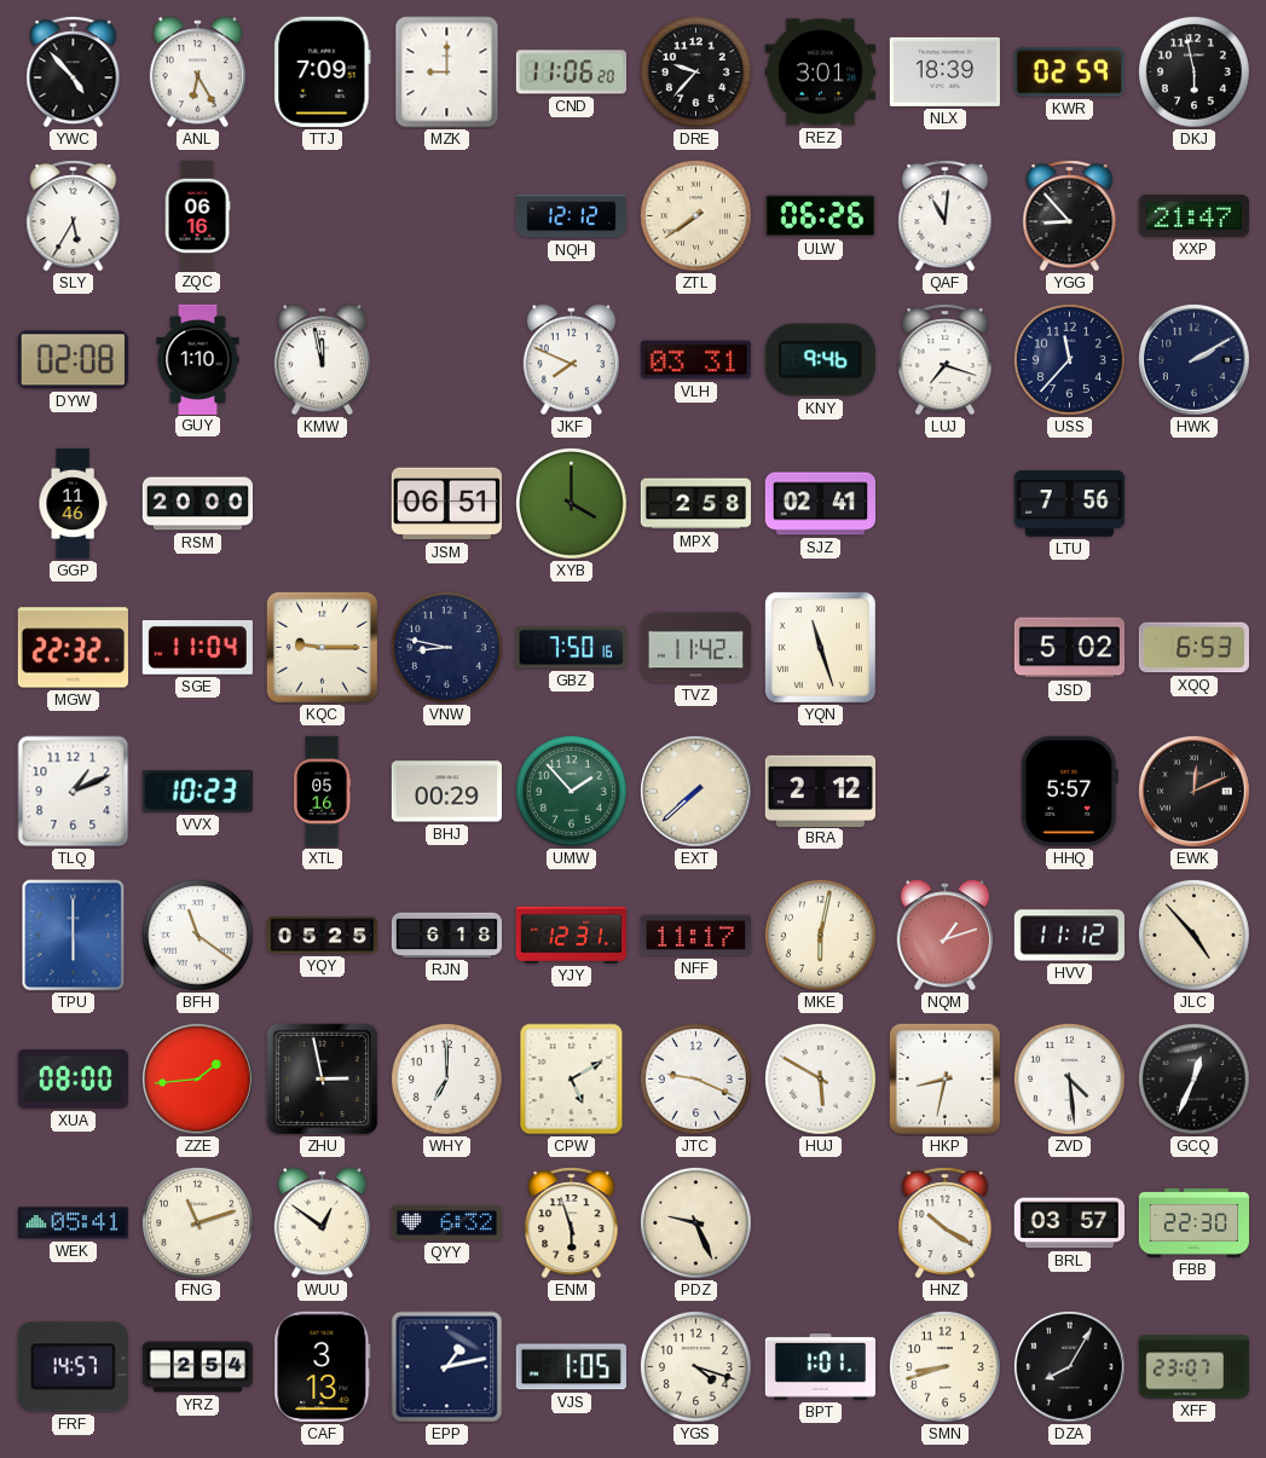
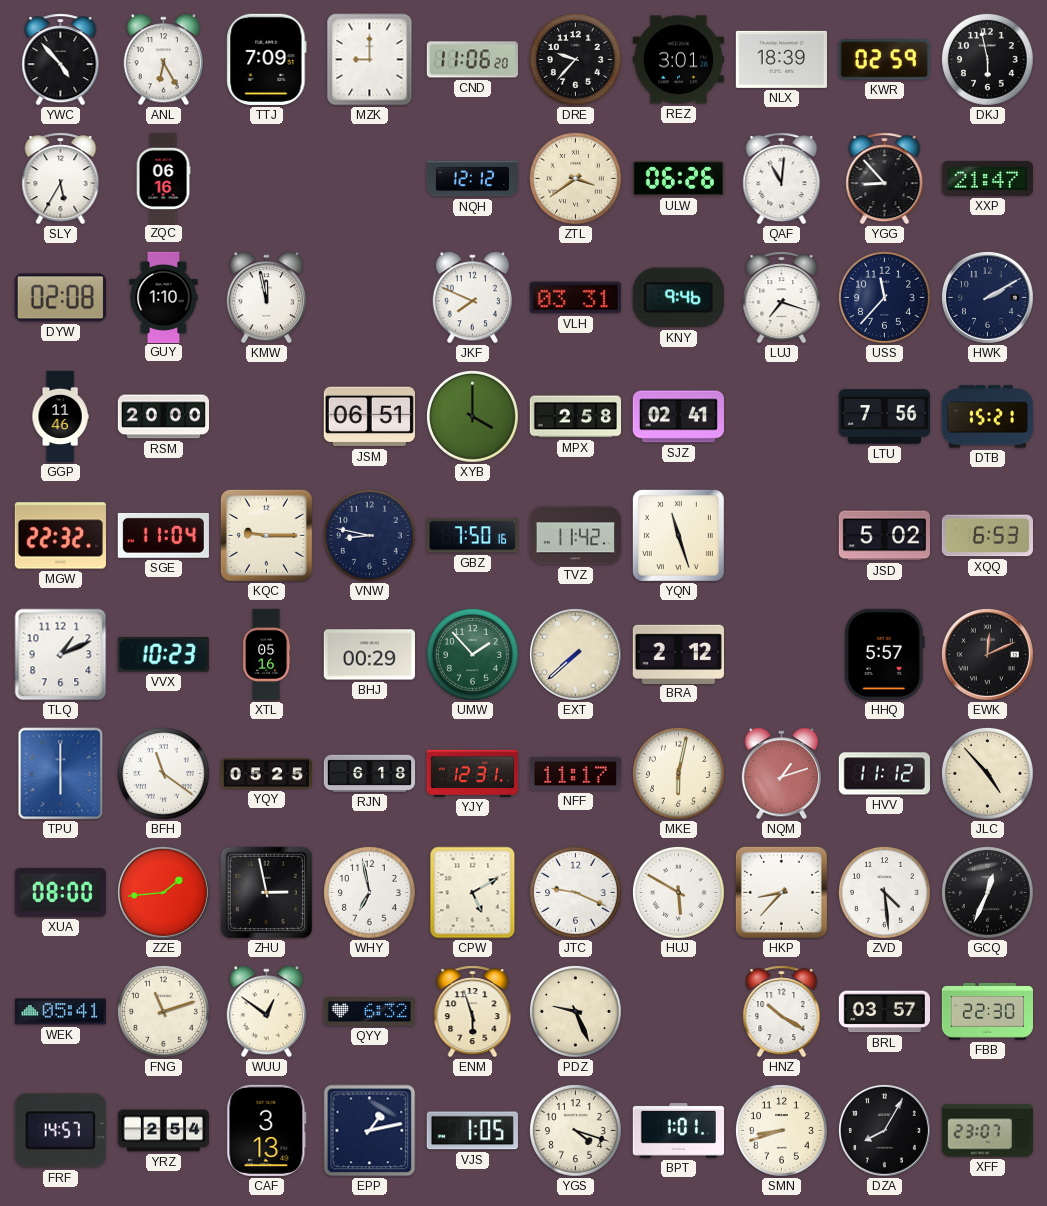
ZTL: 7:39 -> 3:39 (576, 179)
DTB: none -> 15:21 (987, 417)
WHY: 7:00 -> 6:58 (370, 893)
HKP: 8:32 -> 8:37 (781, 892)
